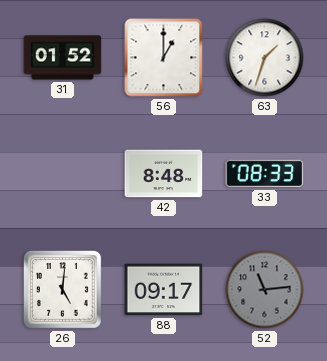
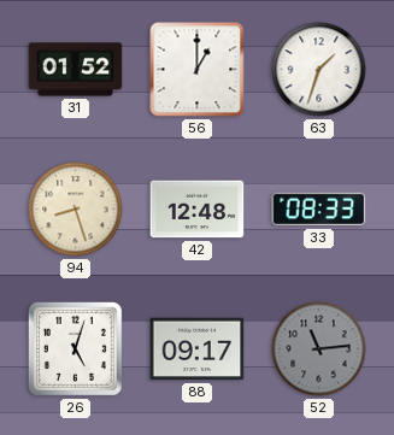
94: none -> 8:27 (76, 210)
42: 8:48 -> 12:48 (198, 210)
26: 5:01 -> 5:03 (75, 348)
